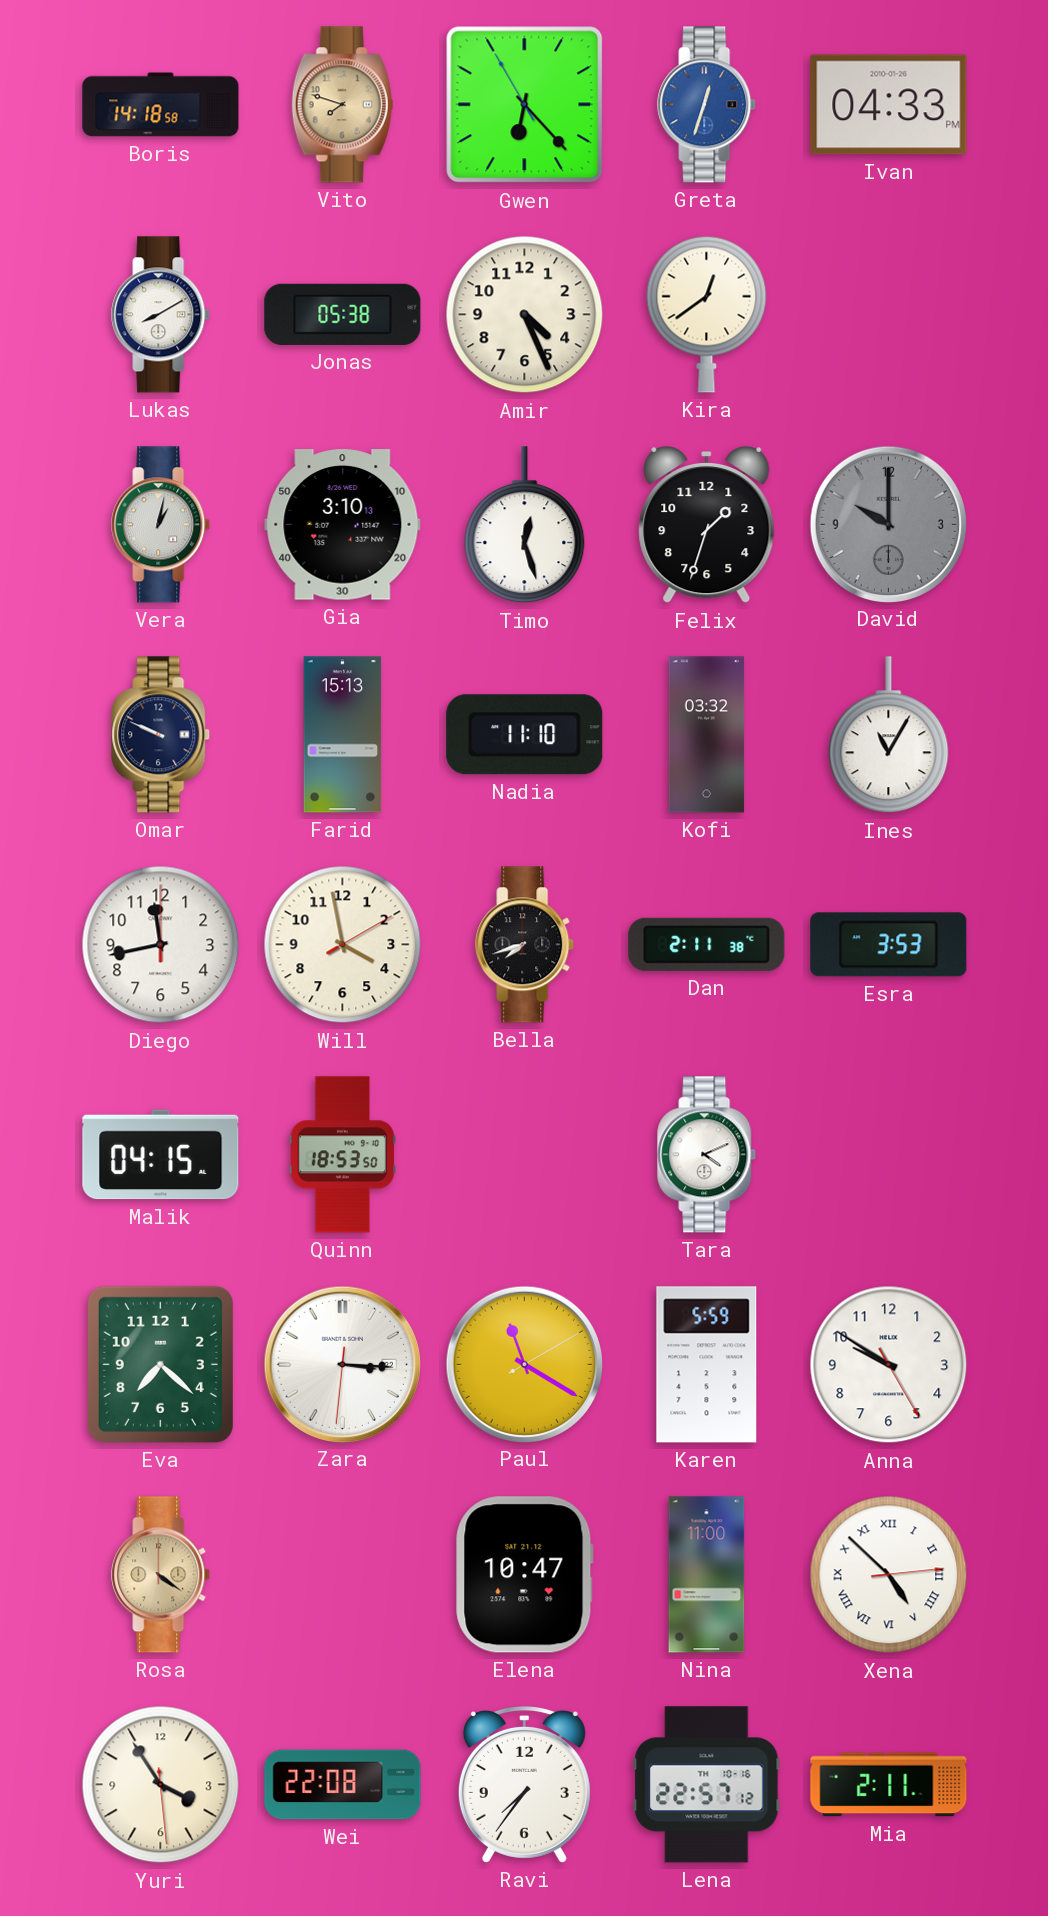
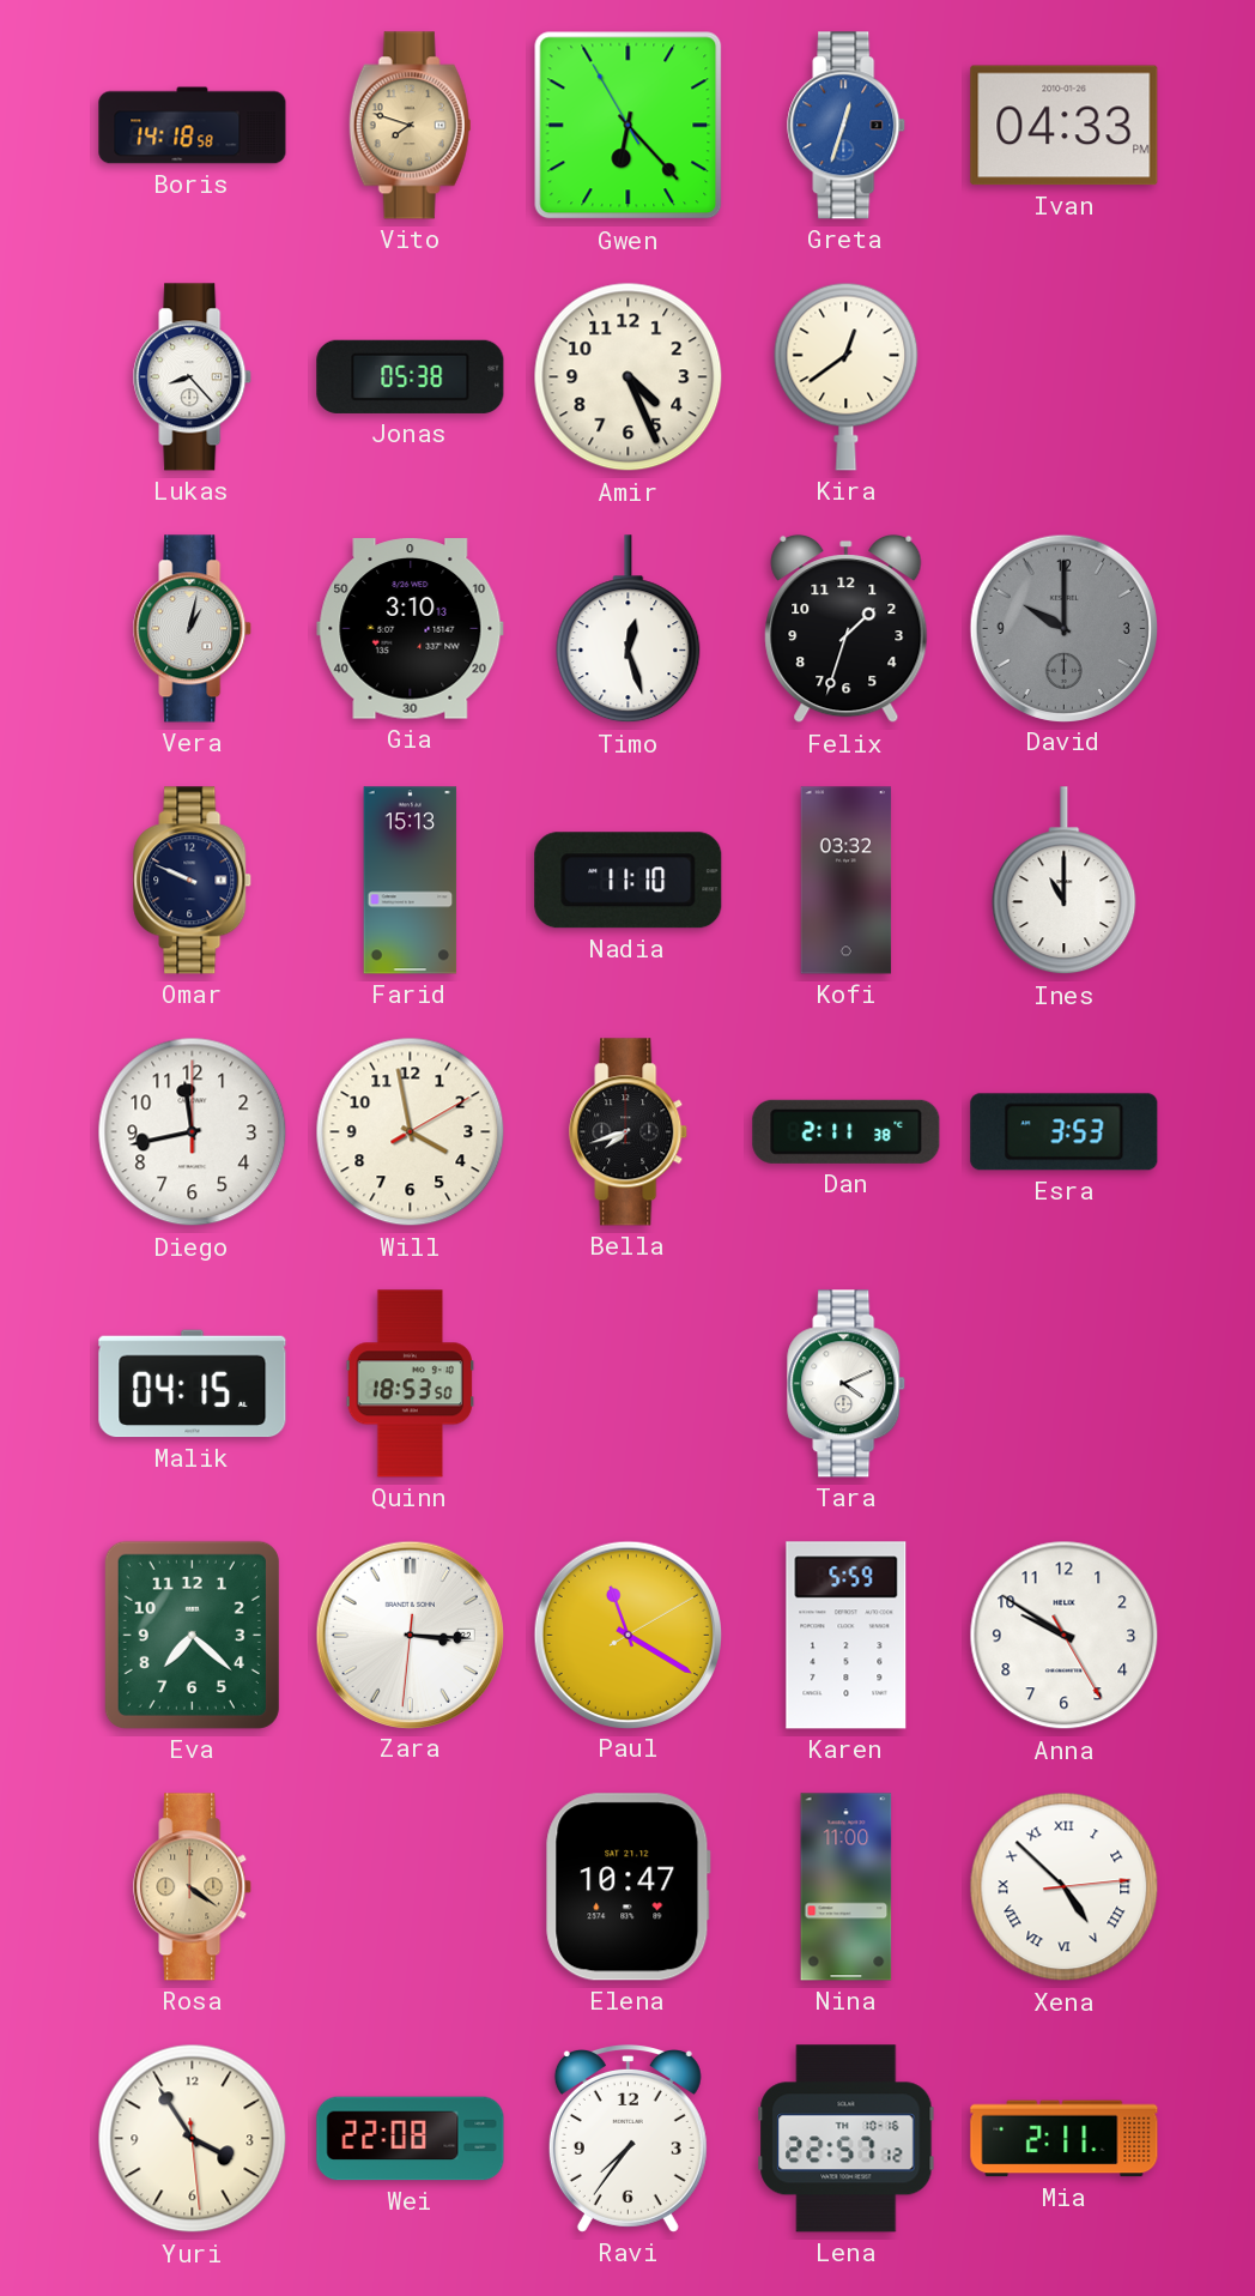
Lukas: 8:10 -> 8:23 (193, 377)
Ines: 11:05 -> 11:00 (1065, 881)
